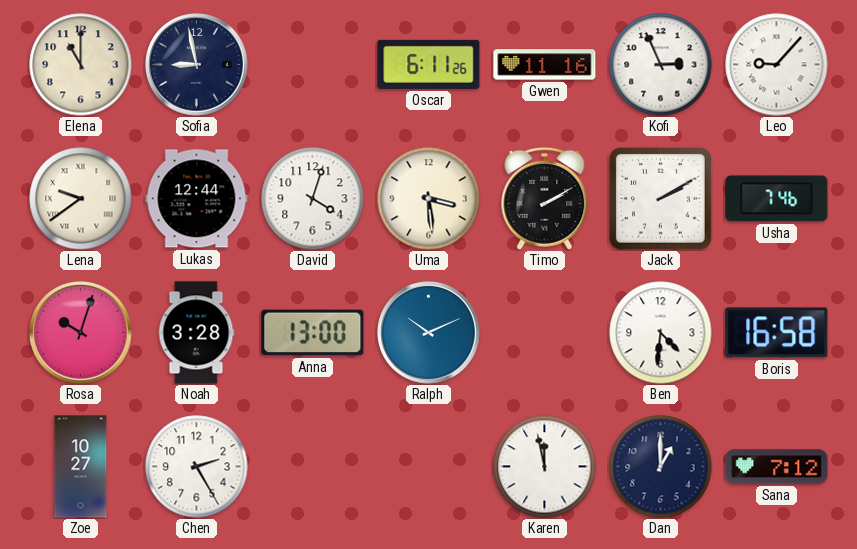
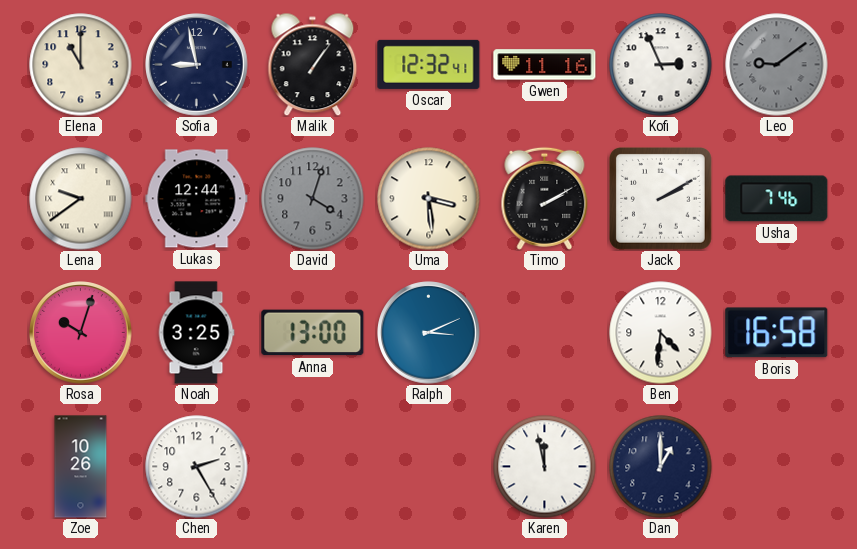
Malik: none -> 1:06 (313, 64)
Oscar: 6:11 -> 12:32 (429, 64)
Leo: 9:07 -> 9:09 (777, 65)
Leo dial: white -> grey (777, 65)
David dial: white -> grey (313, 199)
Noah: 3:28 -> 3:25 (196, 333)
Ralph: 10:11 -> 3:11 (429, 333)
Zoe: 10:27 -> 10:26 (81, 467)
Sana: 7:12 -> none (777, 467)
